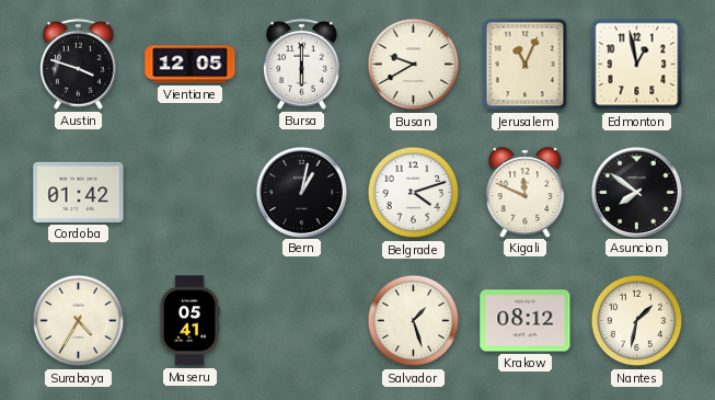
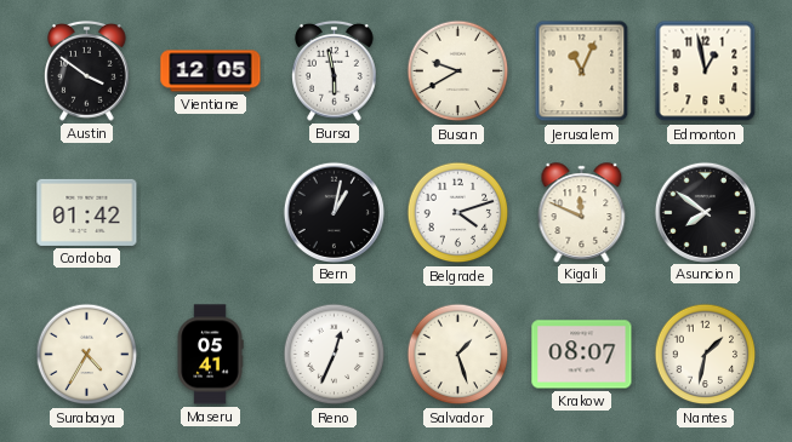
Austin: 3:48 -> 3:51 (87, 70)
Bursa: 6:00 -> 5:58 (335, 70)
Reno: none -> 12:34 (335, 355)
Krakow: 08:12 -> 08:07 (582, 355)
